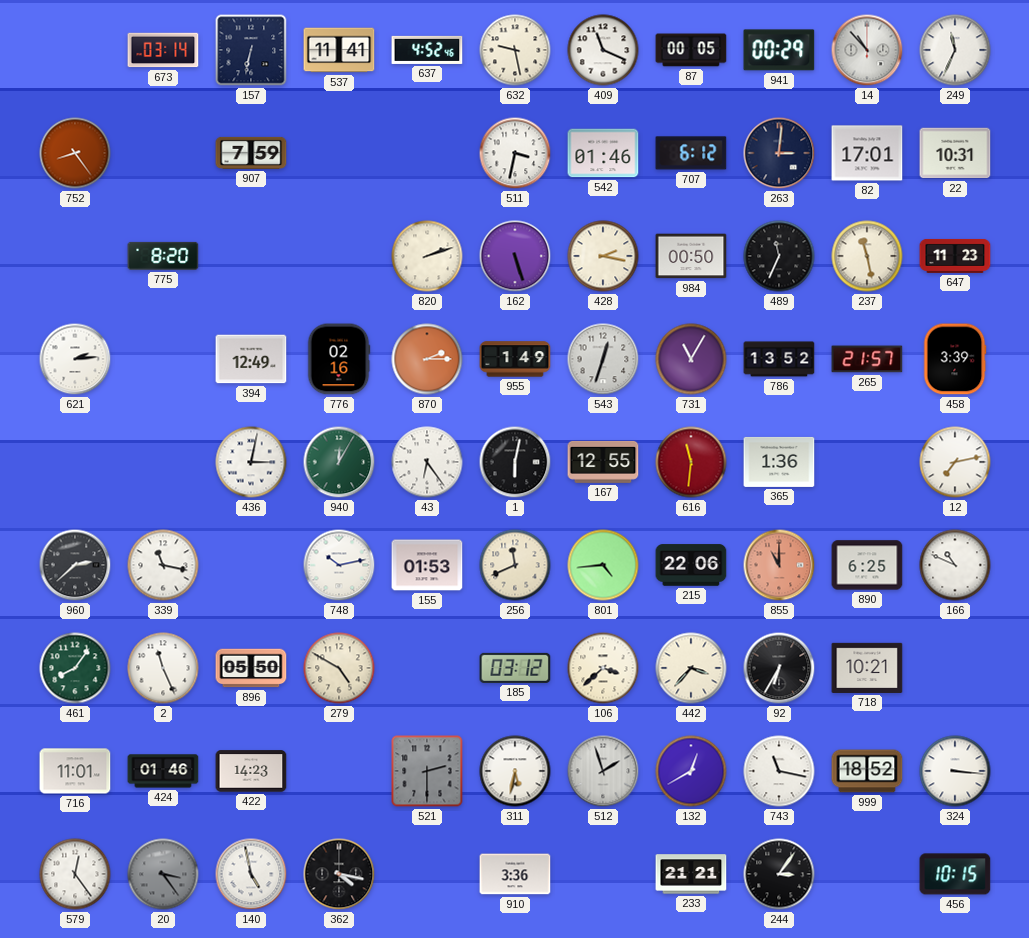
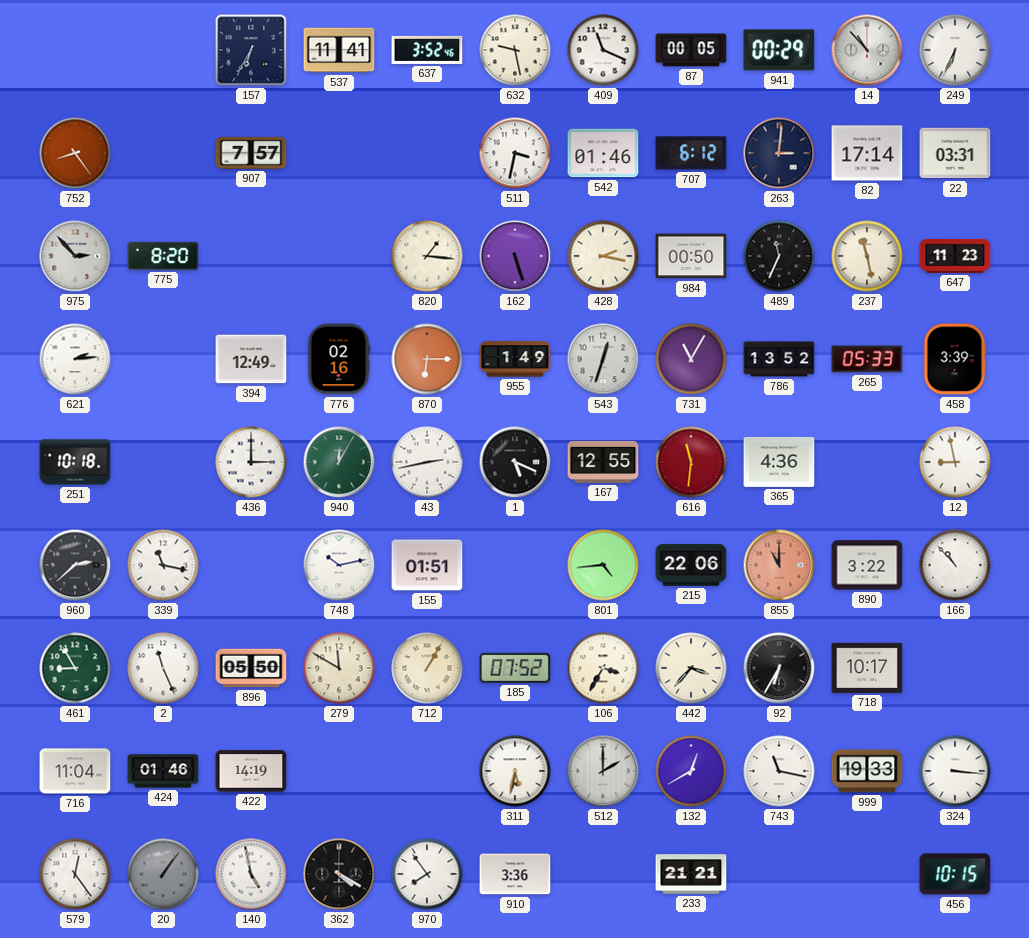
673: 03:14 -> none (163, 50)
157: 6:32 -> 6:35 (251, 50)
637: 4:52 -> 3:52 (427, 50)
249: 11:34 -> 6:34 (955, 50)
907: 7:59 -> 7:57 (251, 153)
82: 17:01 -> 17:14 (867, 153)
22: 10:31 -> 03:31 (955, 153)
975: none -> 2:53 (75, 256)
820: 2:12 -> 1:16 (427, 256)
870: 2:15 -> 6:15 (427, 359)
265: 21:57 -> 05:33 (867, 359)
251: none -> 10:18 (75, 462)
436: 3:02 -> 3:00 (251, 462)
43: 6:24 -> 2:43 (427, 462)
1: 6:02 -> 5:19 (515, 462)
365: 1:36 -> 4:36 (779, 462)
12: 7:13 -> 8:58 (955, 462)
155: 01:53 -> 01:51 (427, 565)
256: 11:41 -> none (515, 565)
890: 6:25 -> 3:22 (867, 565)
166: 10:49 -> 10:53 (955, 565)
461: 8:06 -> 8:55 (75, 668)
279: 4:50 -> 11:50 (339, 668)
712: none -> 1:05 (427, 668)
185: 03:12 -> 07:52 (515, 668)
106: 3:38 -> 3:35 (603, 668)
718: 10:21 -> 10:17 (867, 668)
716: 11:01 -> 11:04 (75, 771)
422: 14:23 -> 14:19 (251, 771)
521: 2:30 -> none (427, 771)
512: 1:57 -> 2:00 (603, 771)
999: 18:52 -> 19:33 (867, 771)
20: 3:24 -> 1:06 (163, 874)
362: 4:17 -> 4:20 (339, 874)
970: none -> 7:54 (427, 874)
244: 3:06 -> none (779, 874)
